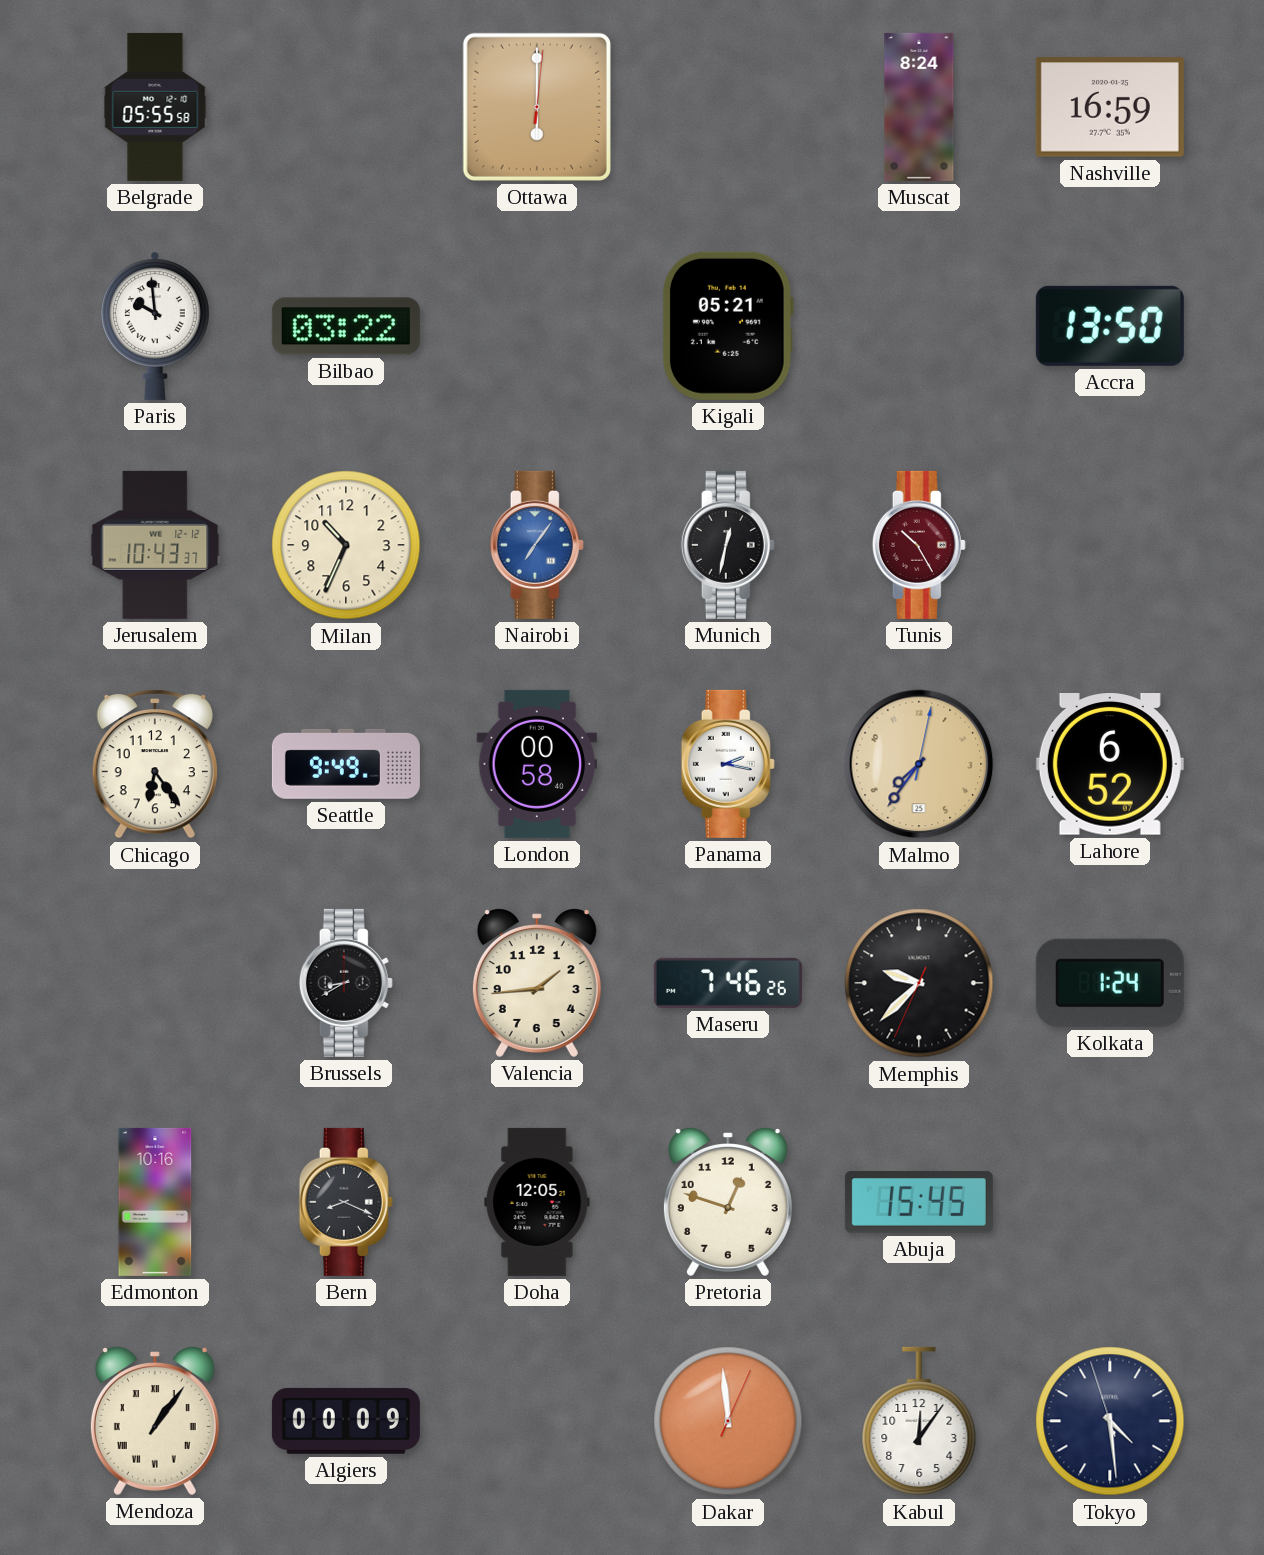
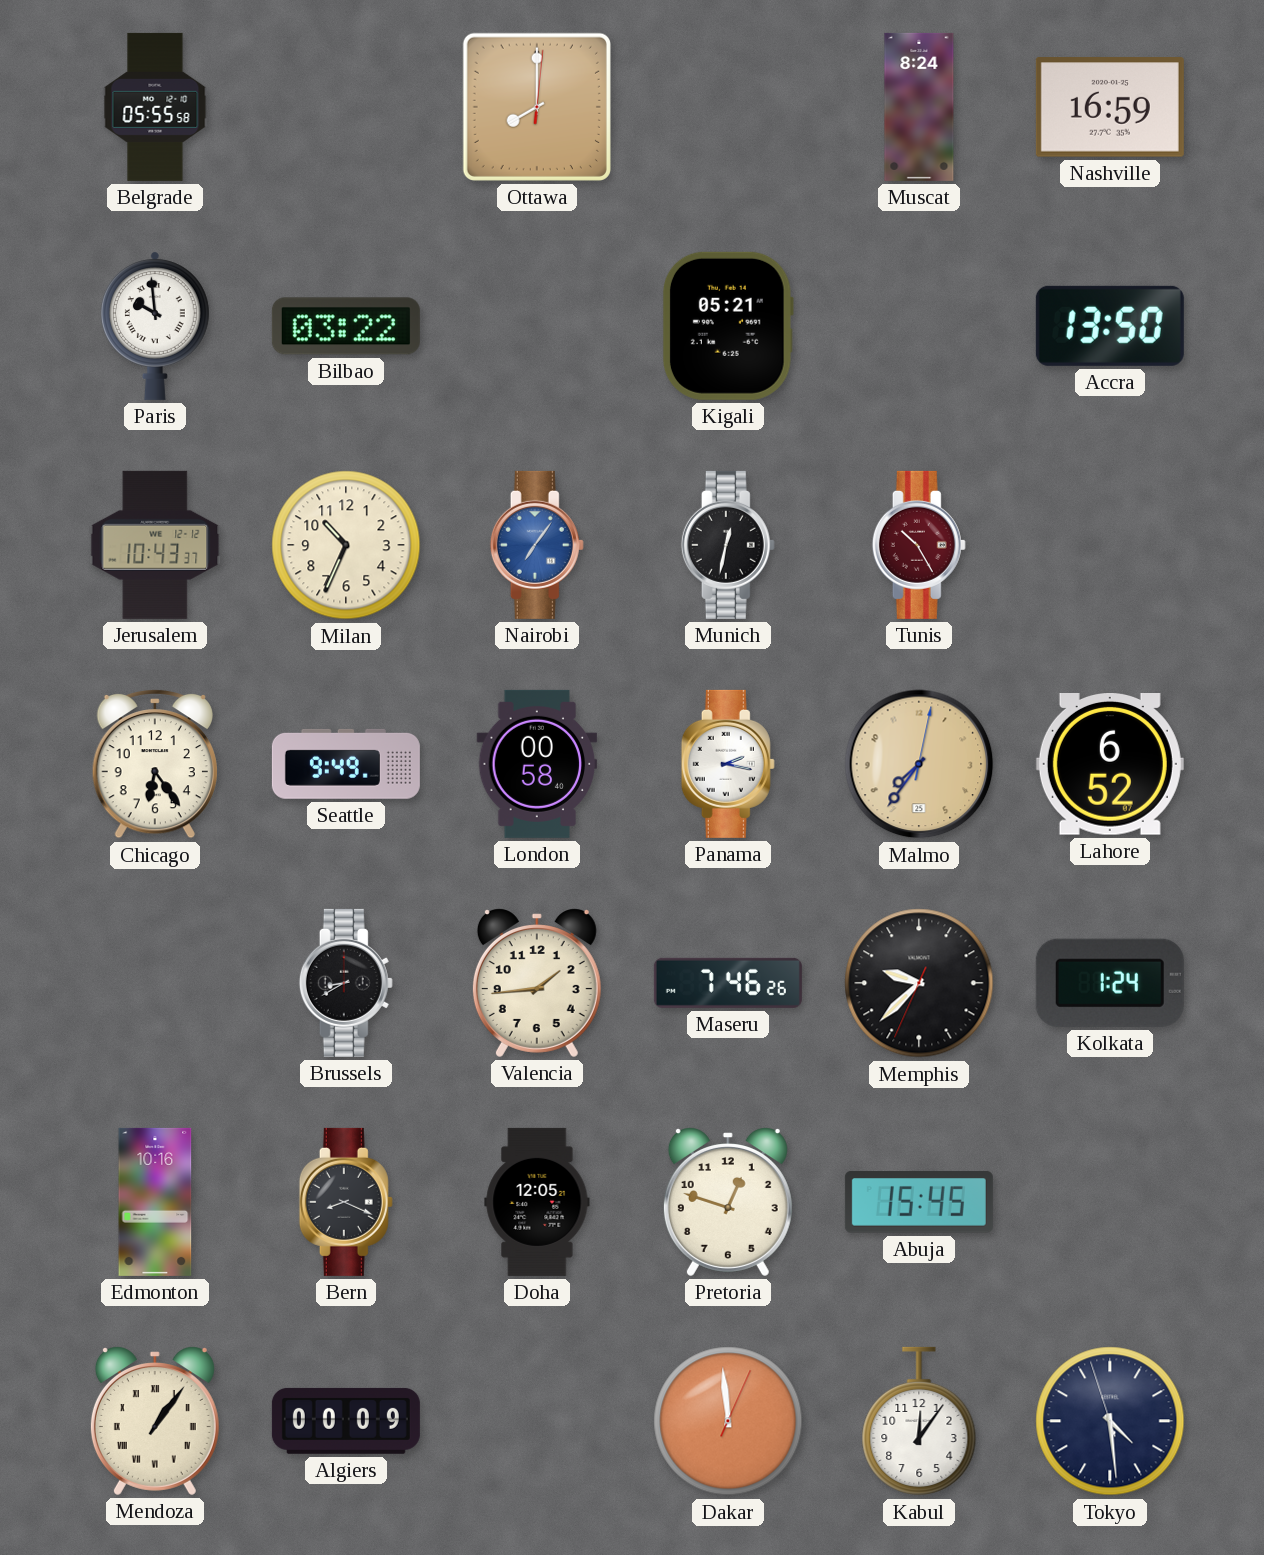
Ottawa: 6:00 -> 8:00 (537, 107)
